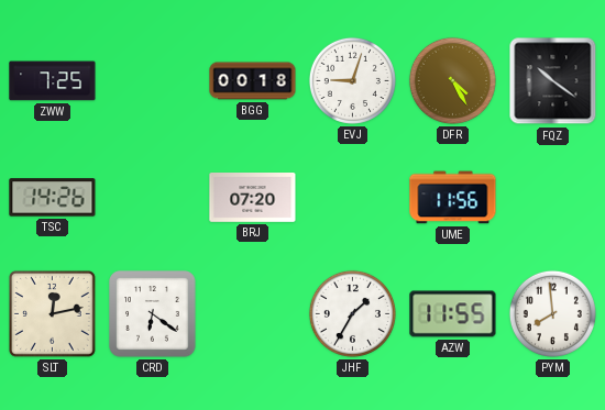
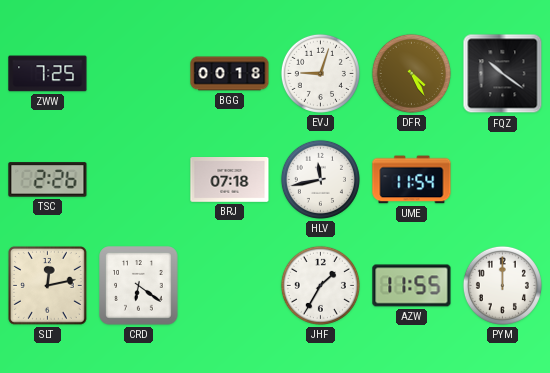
TSC: 14:26 -> 2:26 (48, 180)
BRJ: 07:20 -> 07:18 (230, 180)
HLV: none -> 11:43 (320, 179)
UME: 11:56 -> 11:54 (412, 180)
PYM: 7:59 -> 12:00 (502, 285)
